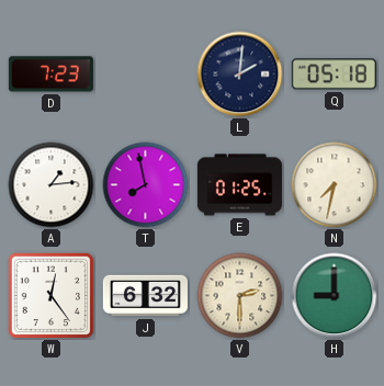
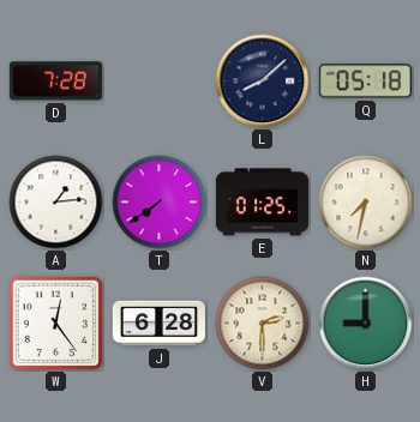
D: 7:23 -> 7:28 (55, 82)
L: 2:01 -> 8:08 (263, 82)
T: 7:58 -> 7:39 (160, 203)
J: 6:32 -> 6:28 (158, 324)
